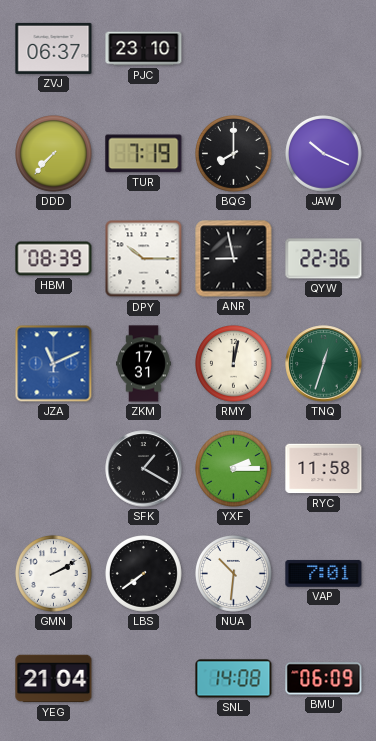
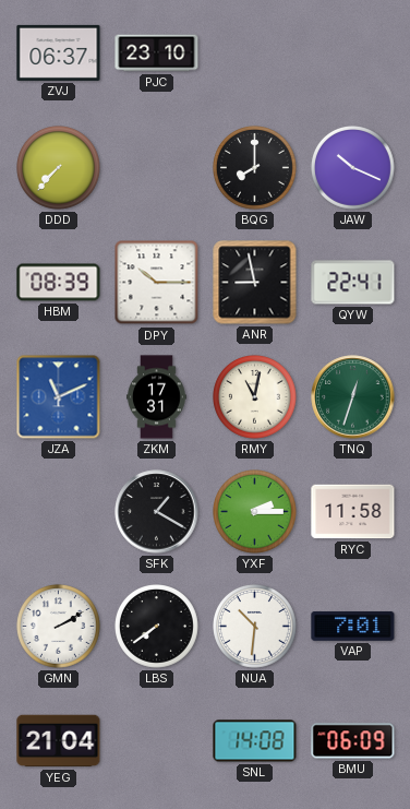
TUR: 7:19 -> none (144, 154)
QYW: 22:36 -> 22:41 (353, 283)
RMY: 12:02 -> 11:02 (255, 397)
